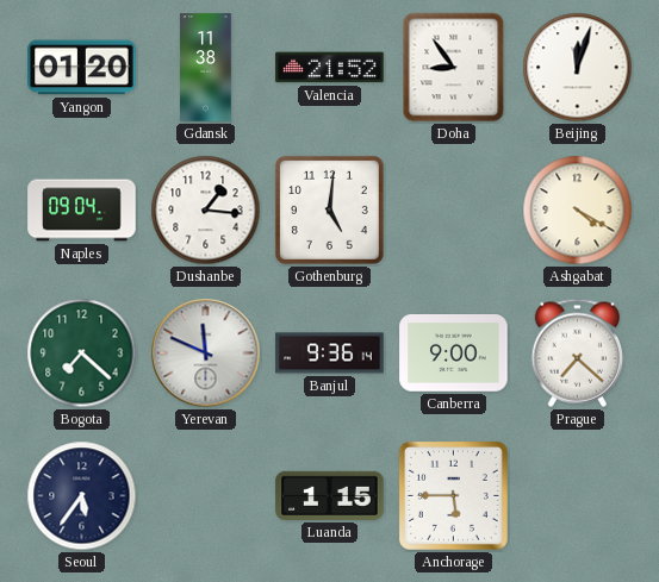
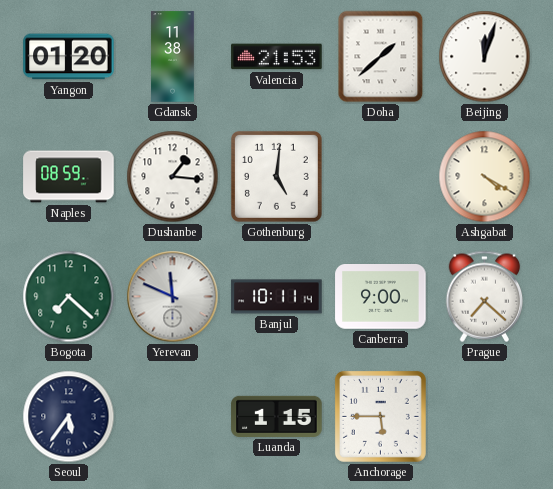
Valencia: 21:52 -> 21:53 (277, 57)
Doha: 8:54 -> 1:38 (381, 57)
Naples: 09:04 -> 08:59 (69, 177)
Banjul: 9:36 -> 10:11 (277, 297)
